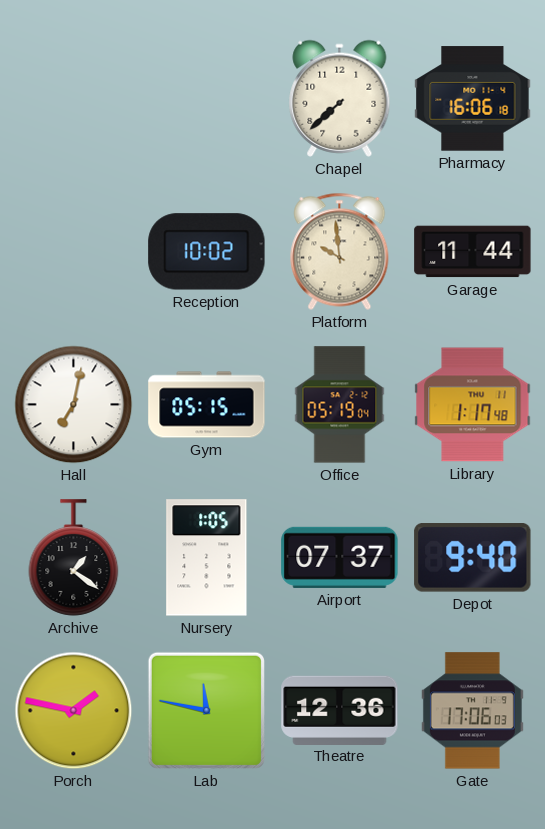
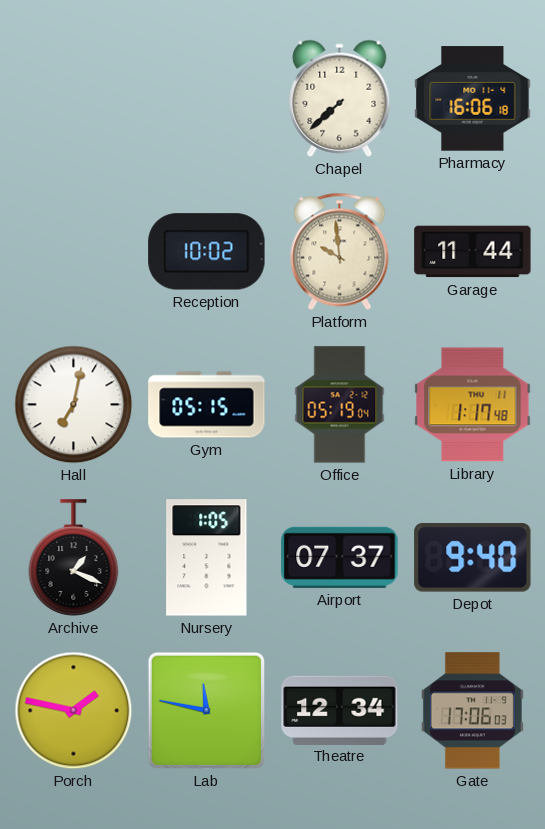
Archive: 1:21 -> 1:19 (74, 558)
Theatre: 12:36 -> 12:34 (340, 710)
